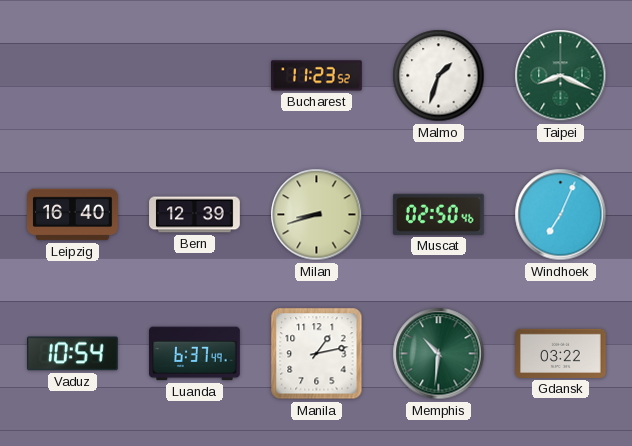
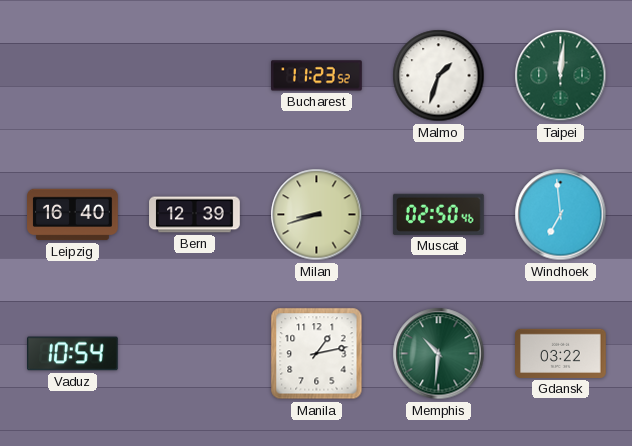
Taipei: 8:19 -> 12:01 (561, 76)
Windhoek: 7:04 -> 6:59 (561, 215)
Luanda: 6:37 -> none (195, 354)
